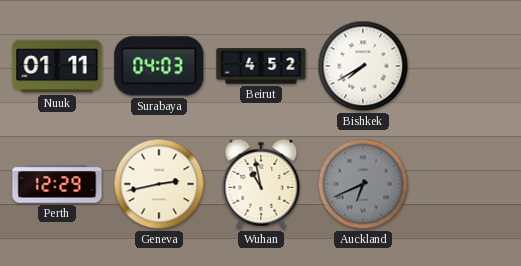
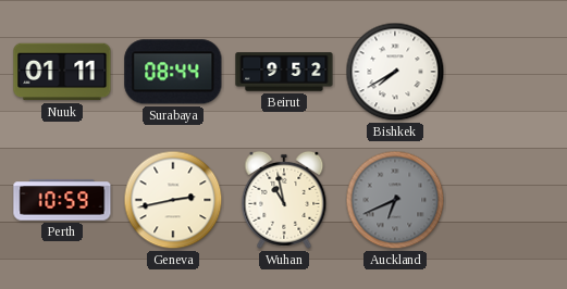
Surabaya: 04:03 -> 08:44 (173, 72)
Beirut: 4:52 -> 9:52 (284, 72)
Perth: 12:29 -> 10:59 (62, 200)
